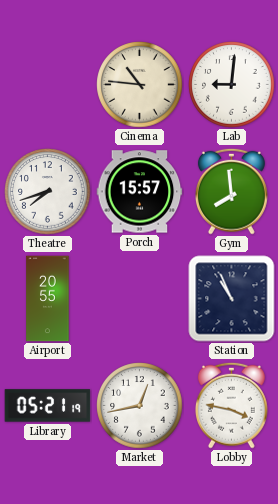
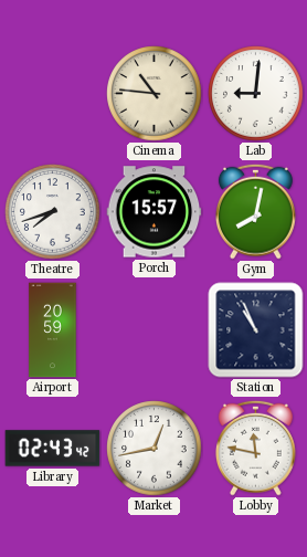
Gym: 7:59 -> 8:02 (255, 211)
Airport: 20:55 -> 20:59 (53, 330)
Library: 05:21 -> 02:43 (53, 449)
Lobby: 3:47 -> 11:47 (255, 448)
